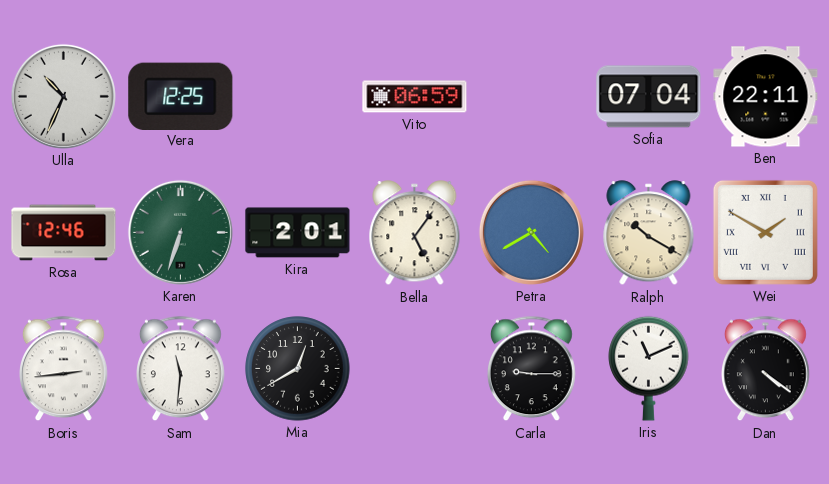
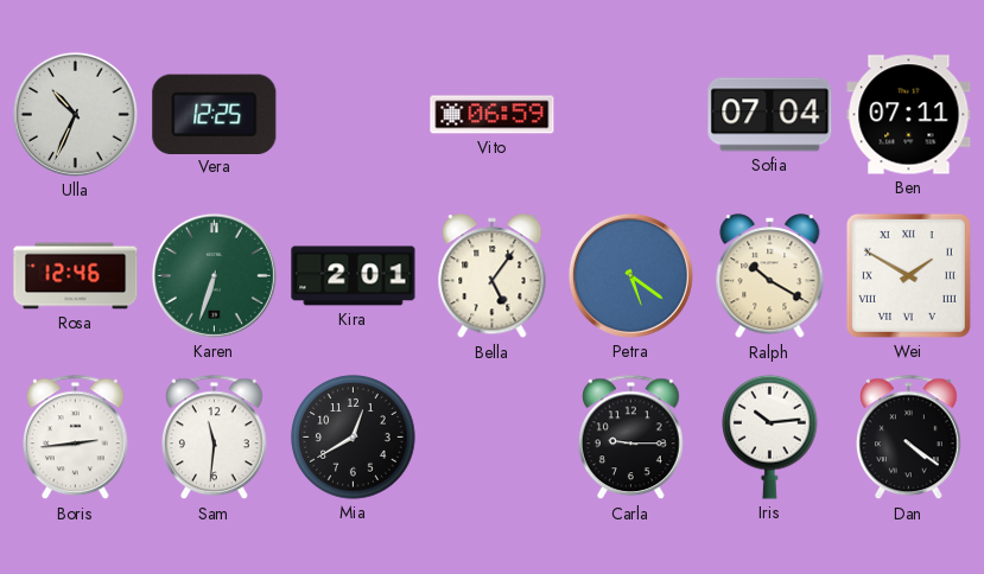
Ben: 22:11 -> 07:11 (909, 115)
Petra: 4:40 -> 5:21 (630, 275)
Iris: 11:11 -> 10:14 (770, 436)
